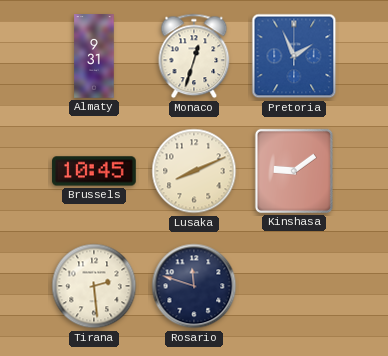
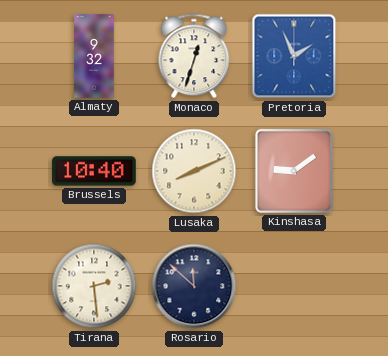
Almaty: 9:31 -> 9:32 (94, 56)
Brussels: 10:45 -> 10:40 (94, 171)
Rosario: 11:48 -> 11:52 (194, 286)
